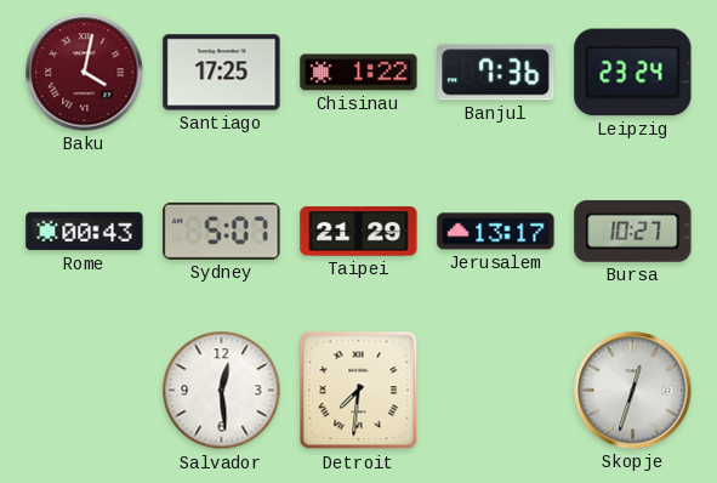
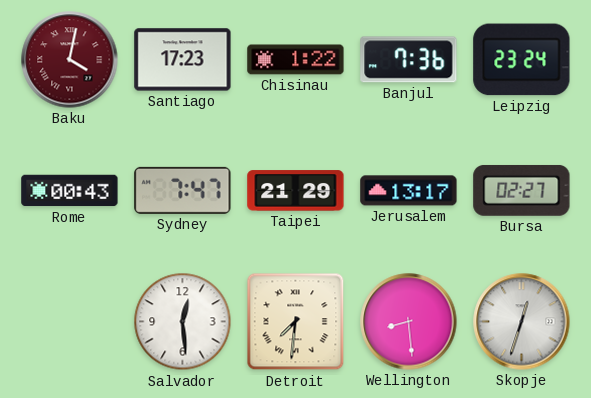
Santiago: 17:25 -> 17:23 (183, 60)
Sydney: 5:07 -> 7:47 (183, 190)
Bursa: 10:27 -> 02:27 (522, 190)
Wellington: none -> 8:29 (409, 322)
